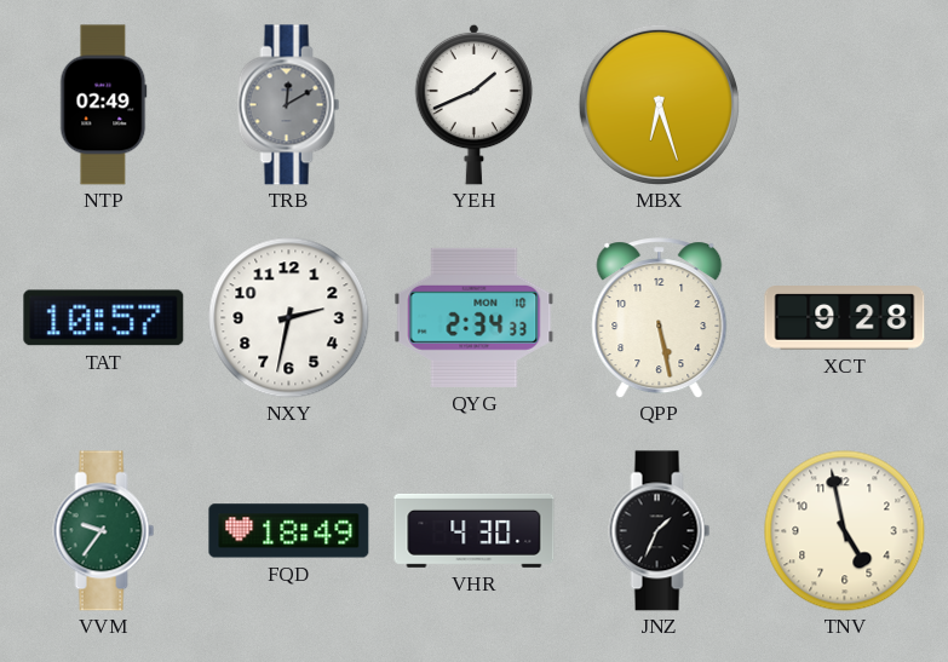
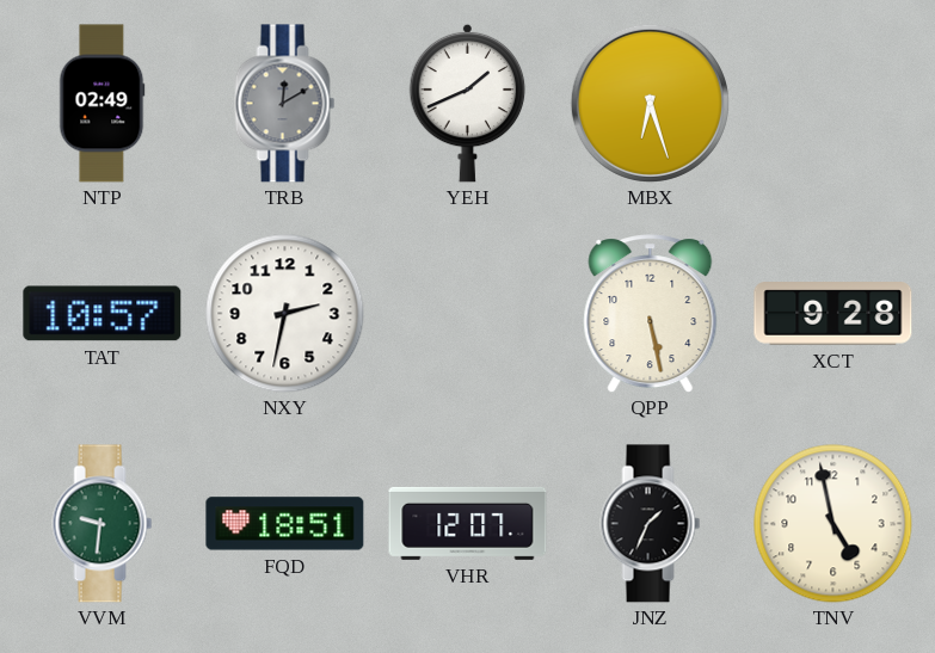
QYG: 2:34 -> none (475, 317)
VVM: 9:36 -> 9:31 (103, 524)
FQD: 18:49 -> 18:51 (285, 524)
VHR: 4:30 -> 12:07 (468, 523)
